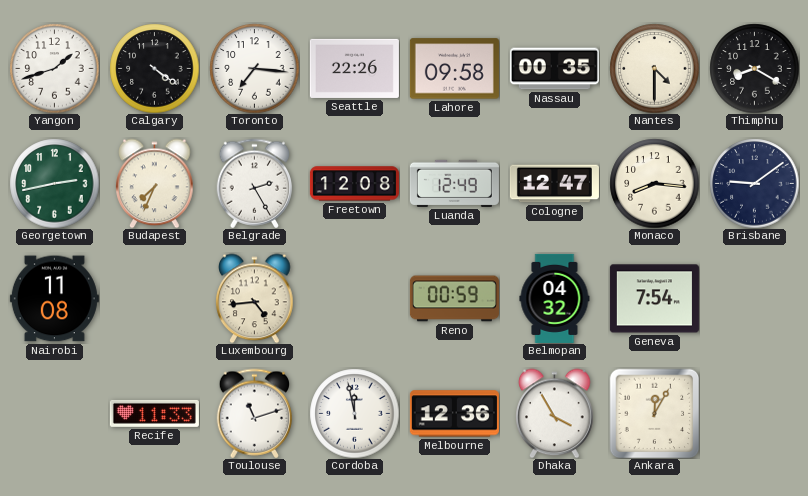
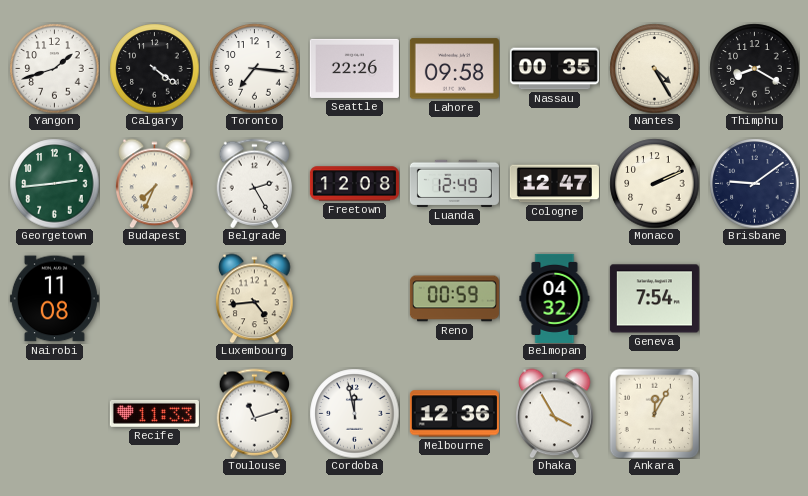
Nantes: 4:30 -> 4:25 (654, 68)
Georgetown: 2:43 -> 2:44 (54, 183)
Monaco: 8:16 -> 2:11 (654, 183)
